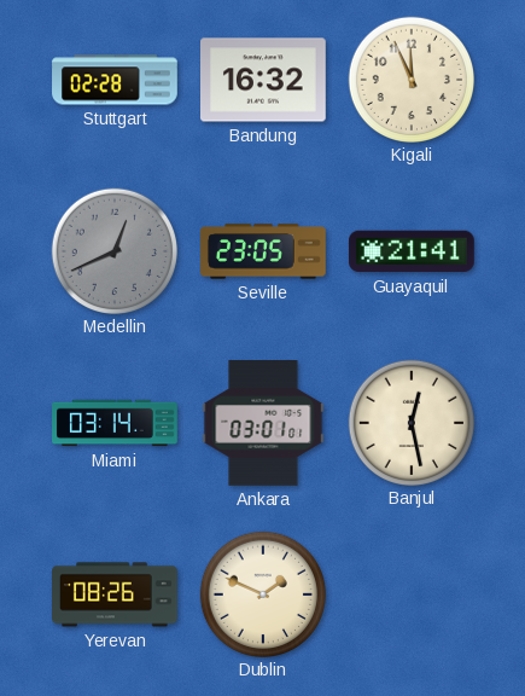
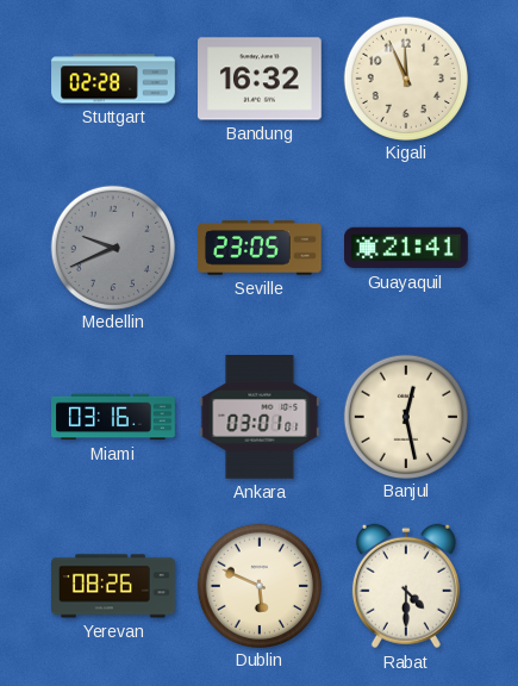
Medellin: 12:41 -> 9:41 (112, 247)
Miami: 03:14 -> 03:16 (113, 417)
Dublin: 1:49 -> 5:49 (258, 585)
Rabat: none -> 4:30 (406, 586)
